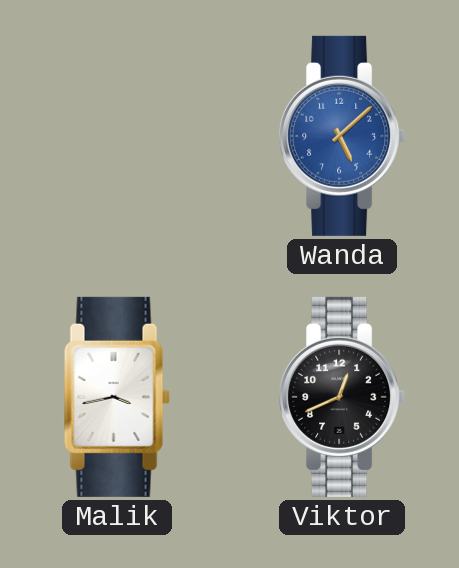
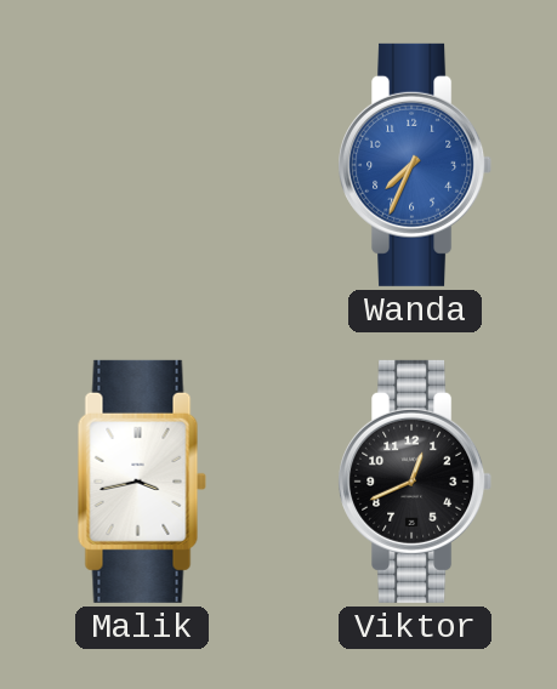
Wanda: 5:08 -> 7:34 (415, 165)
